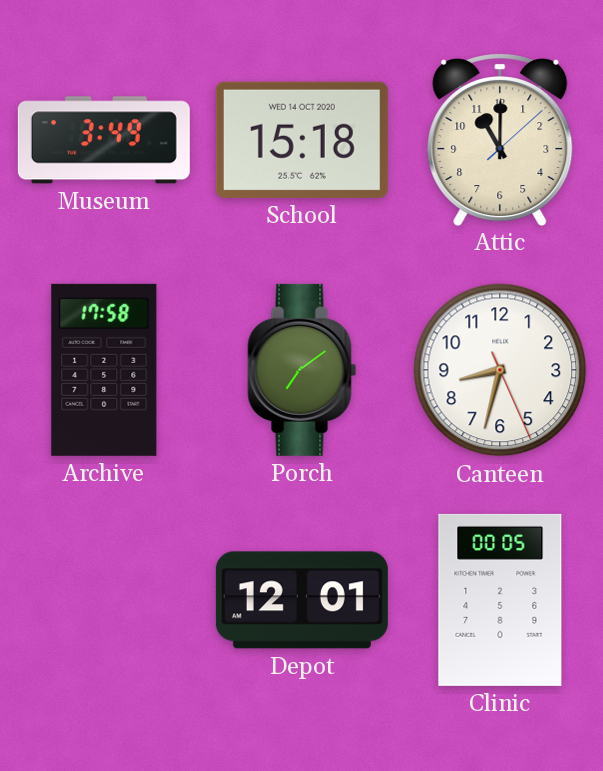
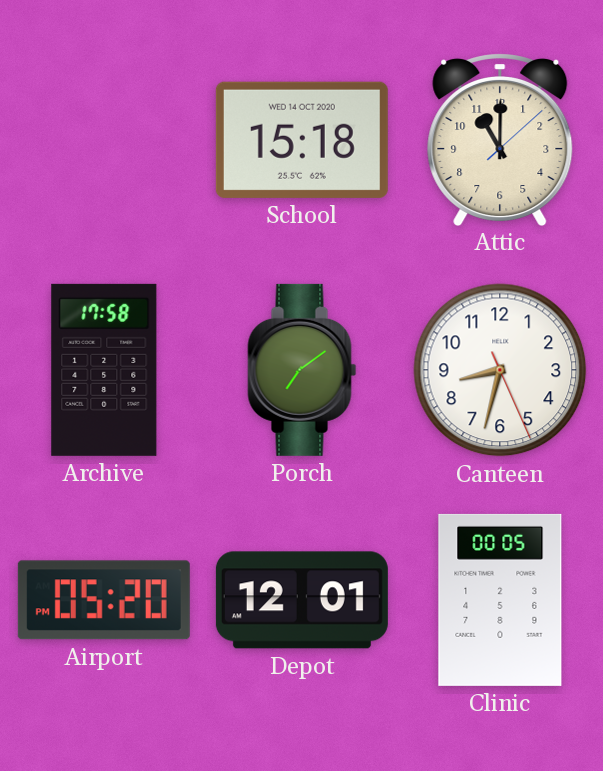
Museum: 3:49 -> none (104, 140)
Airport: none -> 05:20 (104, 600)
